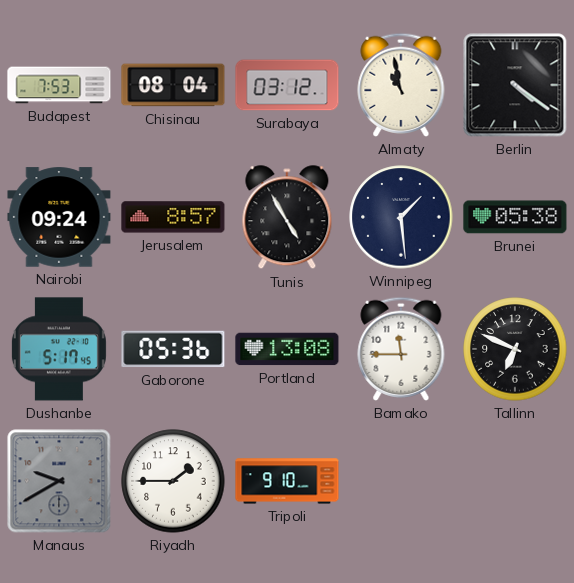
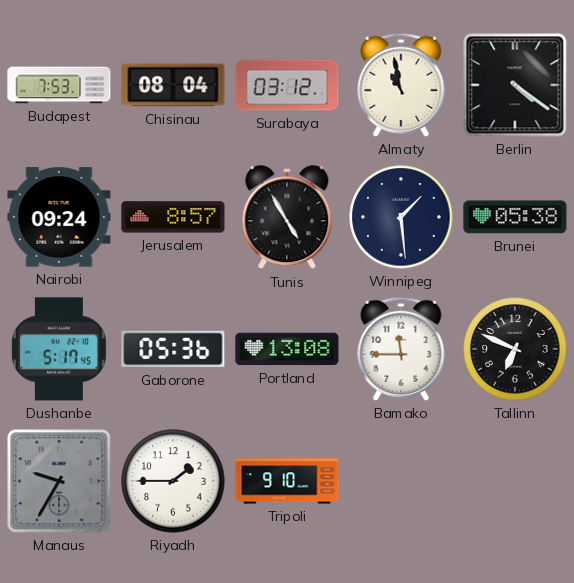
Manaus: 9:40 -> 9:35 (59, 481)
